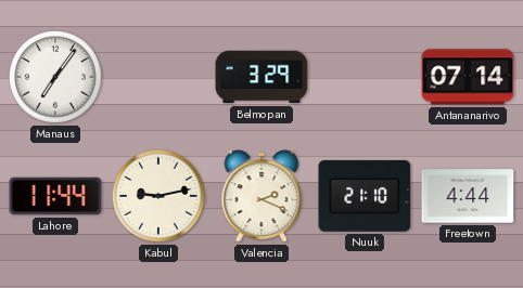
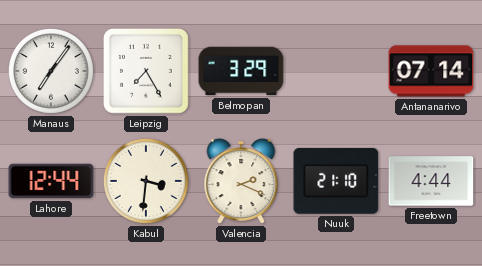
Leipzig: none -> 7:25 (146, 71)
Lahore: 11:44 -> 12:44 (51, 181)
Kabul: 9:13 -> 3:31 (146, 181)
